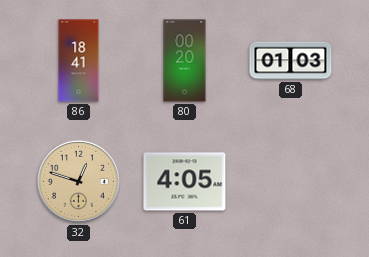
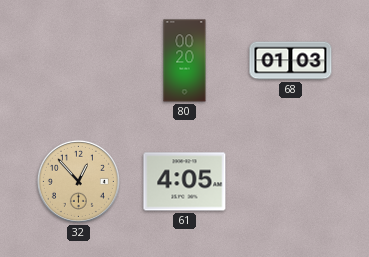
86: 18:41 -> none (79, 61)
32: 12:48 -> 12:53 (78, 181)
